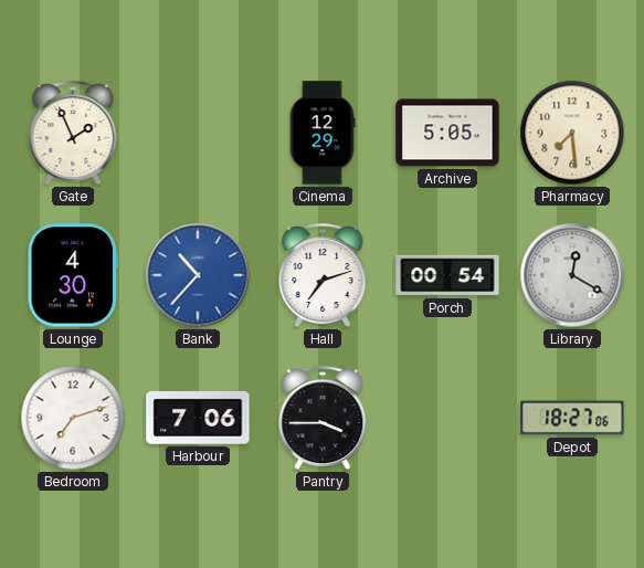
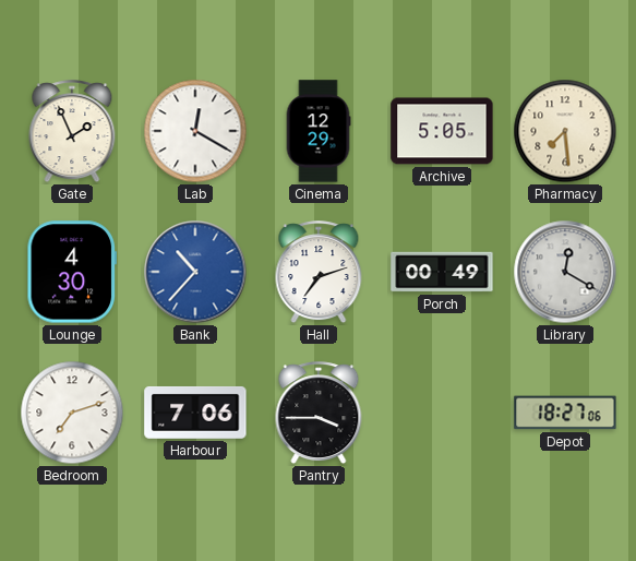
Lab: none -> 12:20 (195, 131)
Porch: 00:54 -> 00:49 (442, 272)
